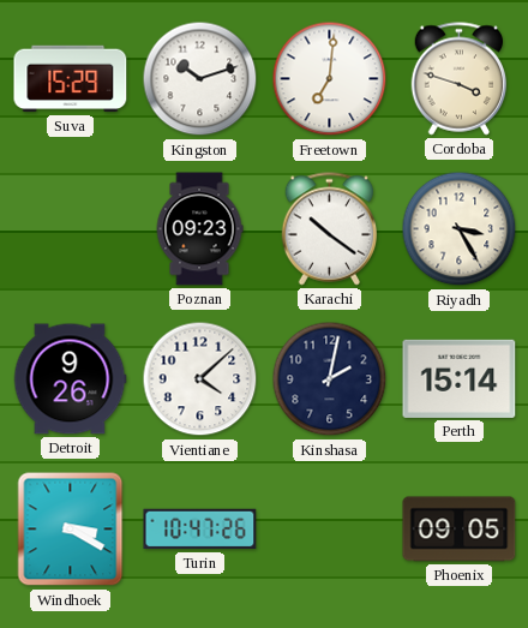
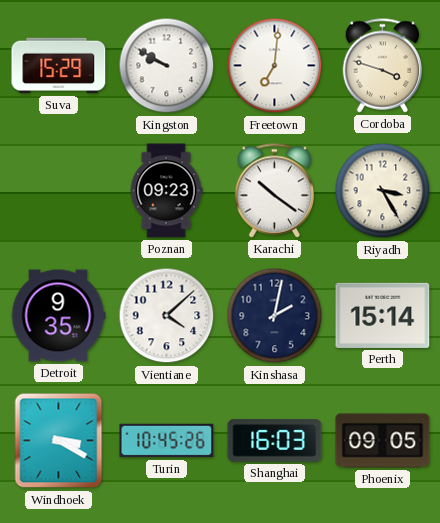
Kingston: 10:12 -> 9:50 (167, 66)
Detroit: 9:26 -> 9:35 (58, 316)
Turin: 10:47 -> 10:45 (167, 441)
Shanghai: none -> 16:03 (275, 441)
